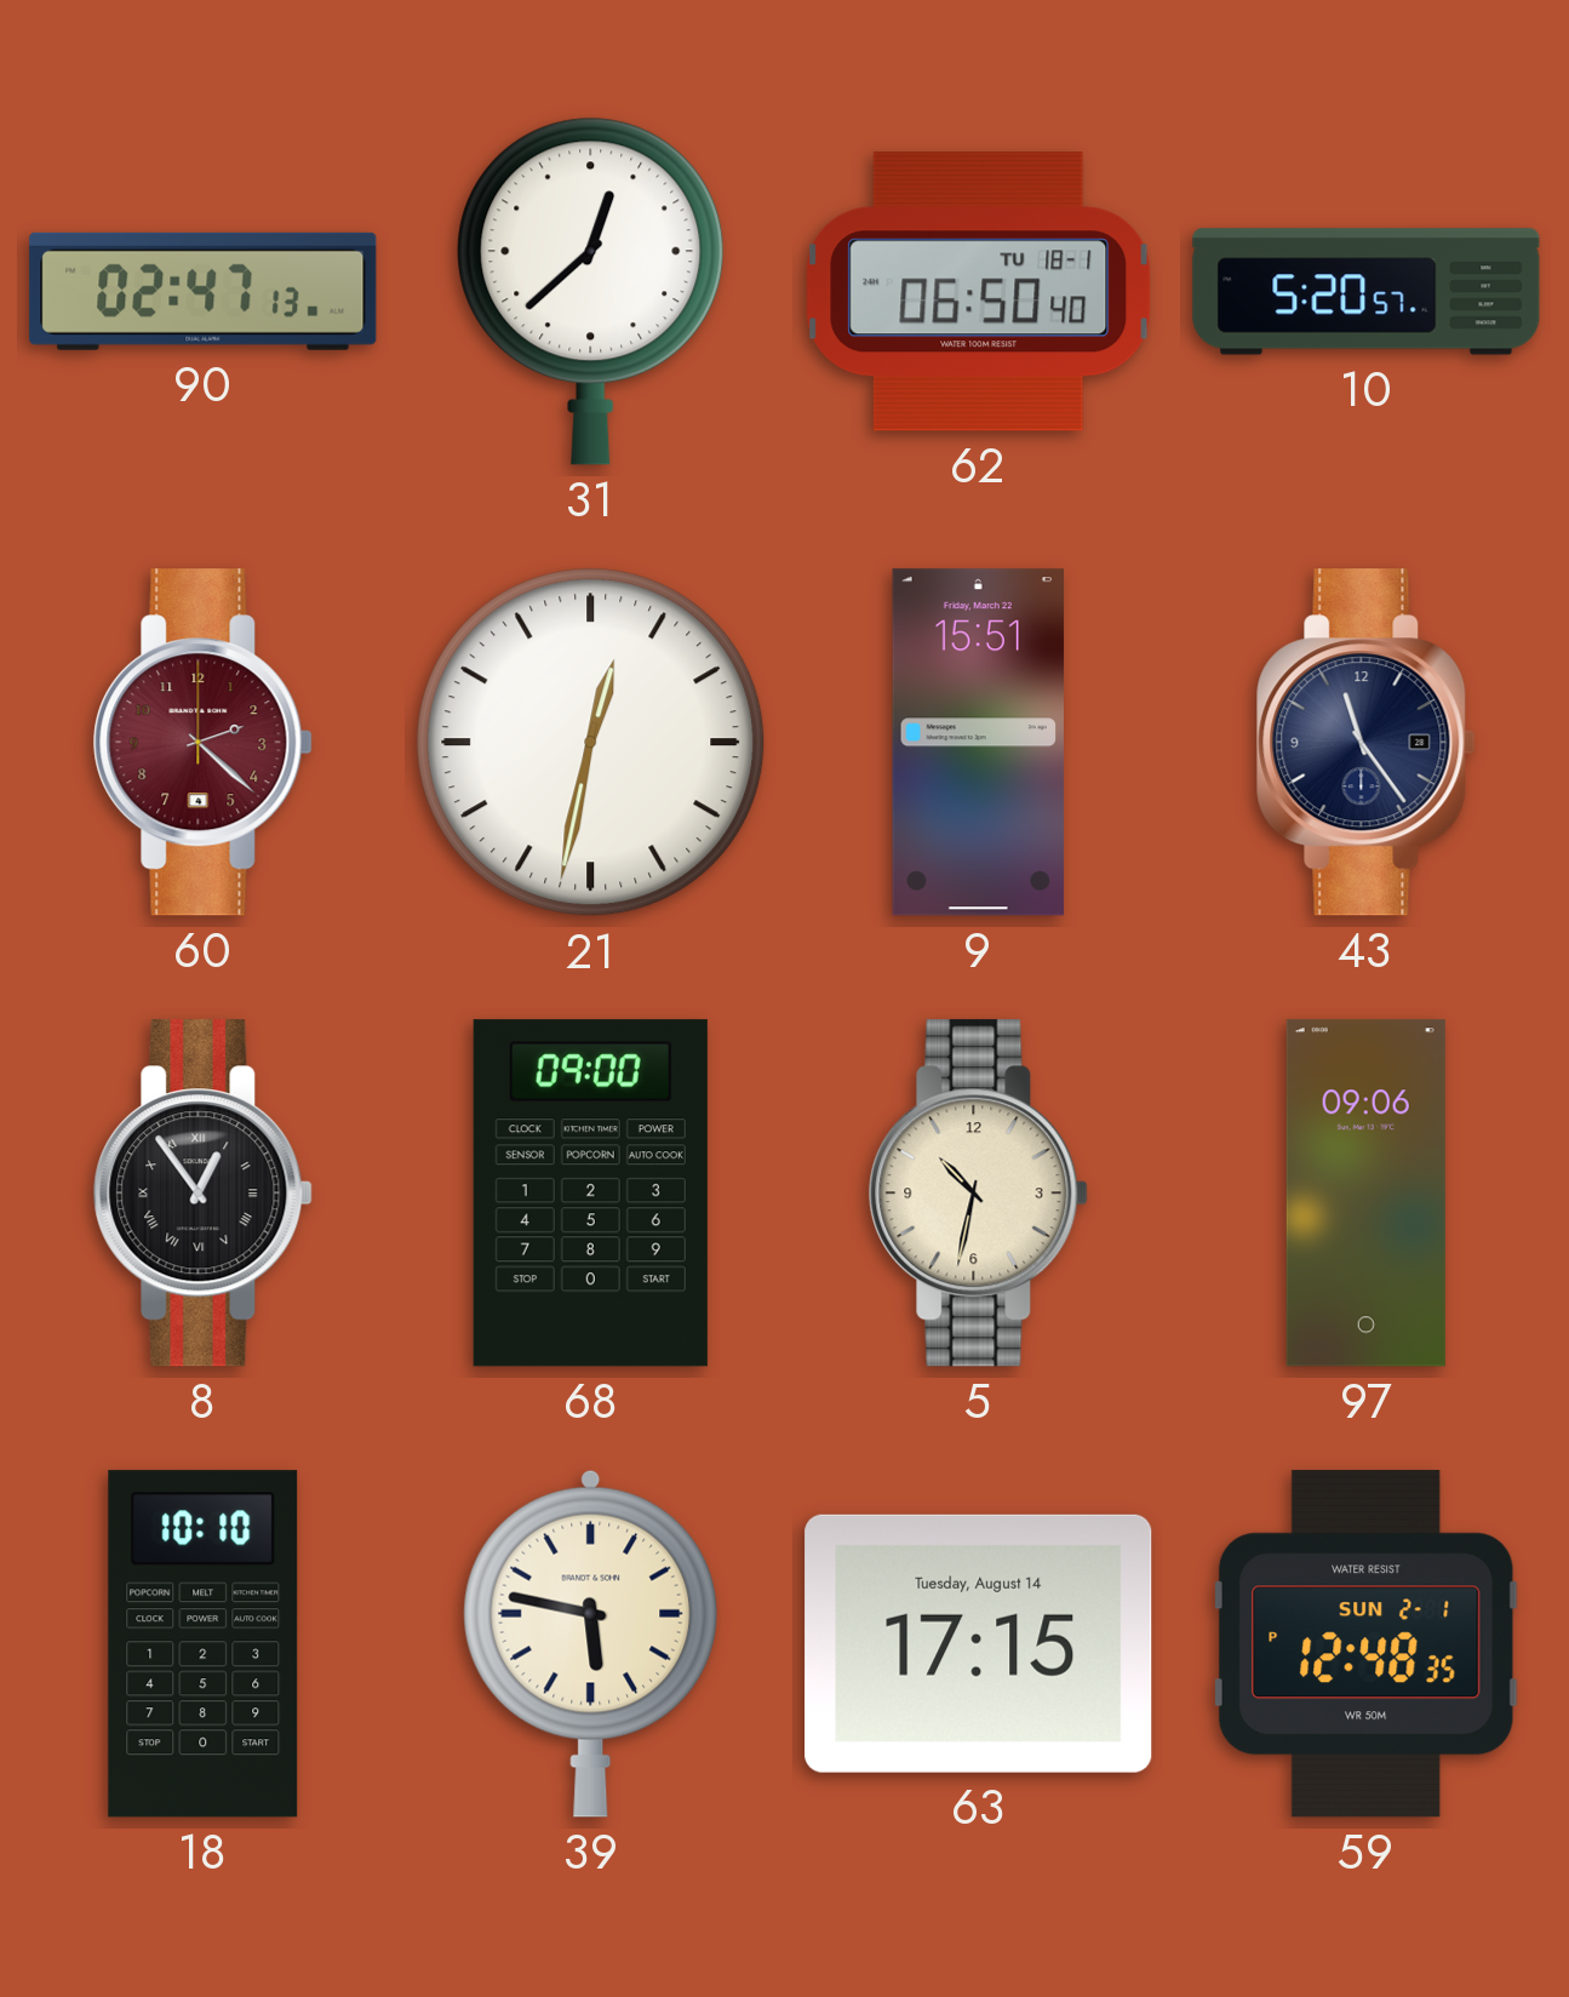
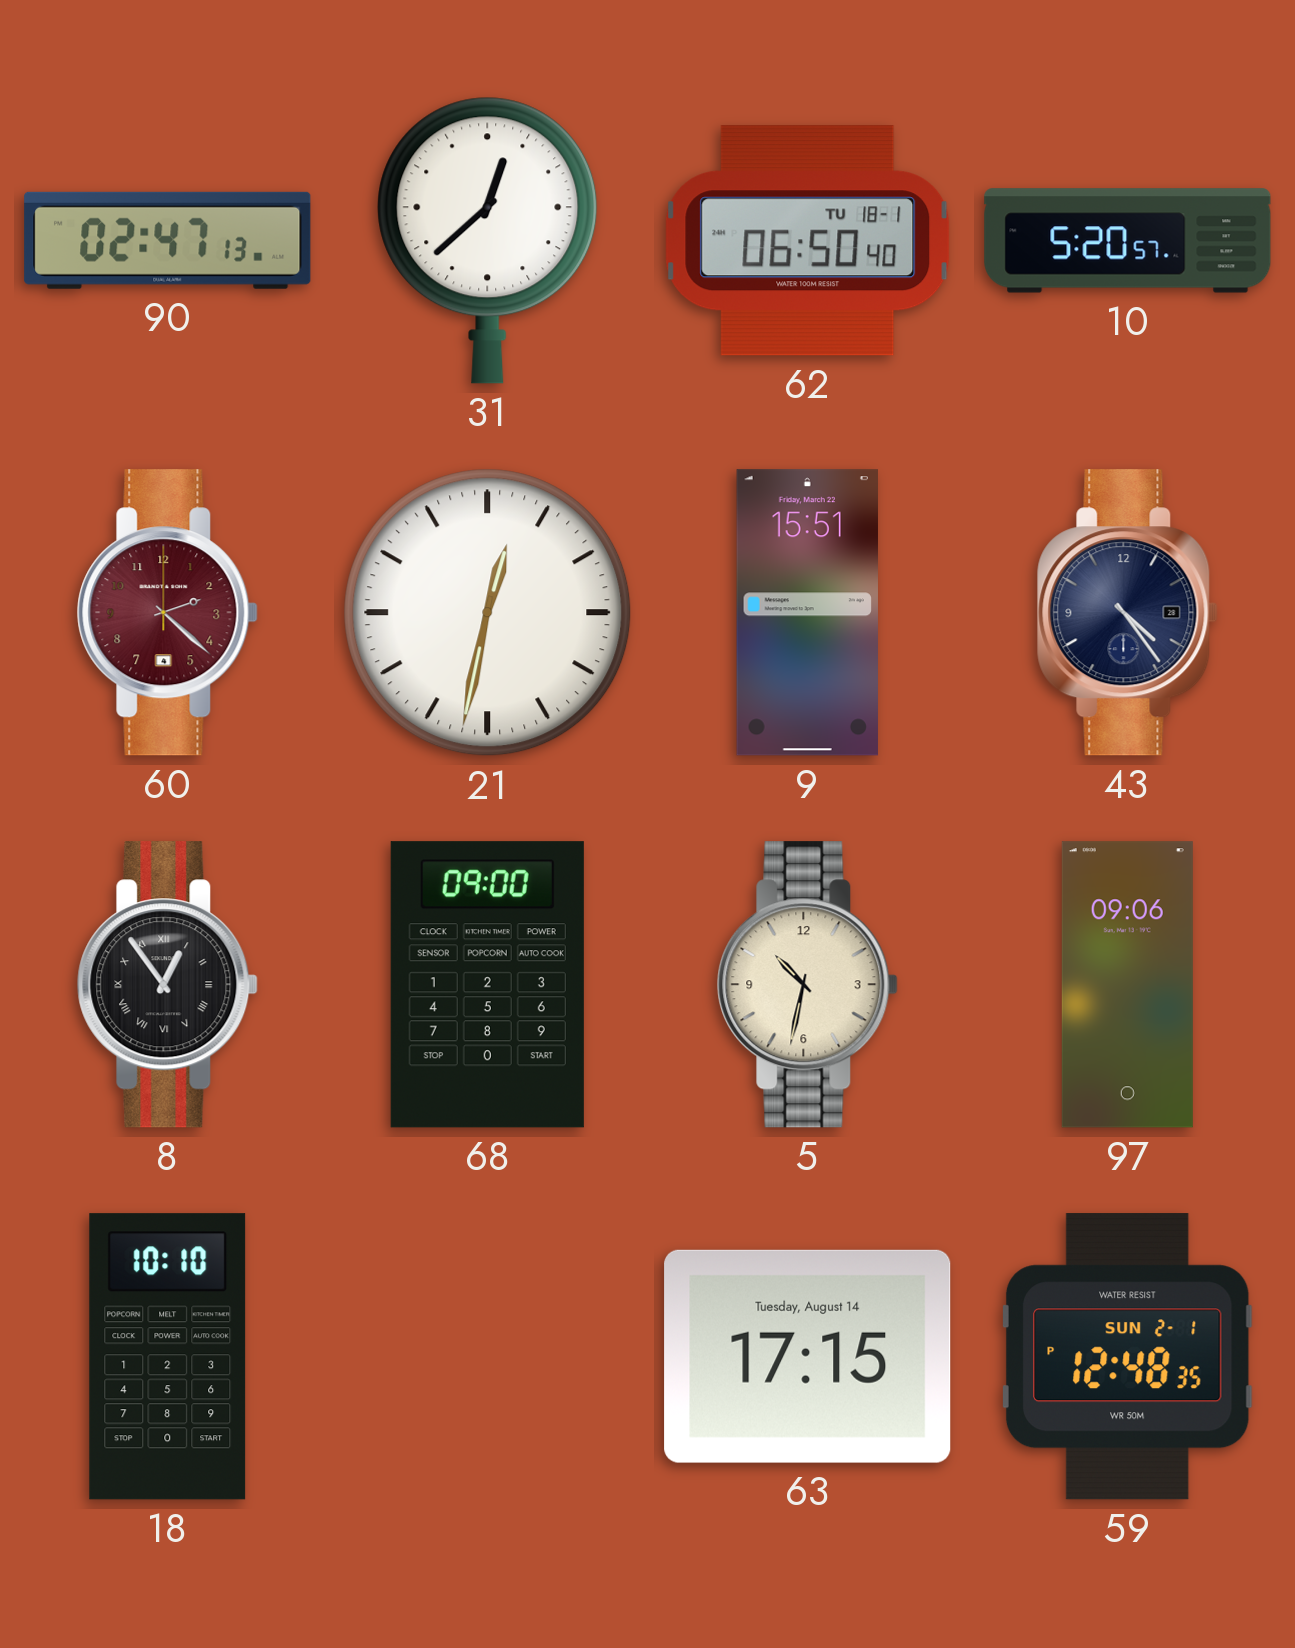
43: 11:24 -> 4:24 (1127, 613)
39: 5:47 -> none (591, 1643)
